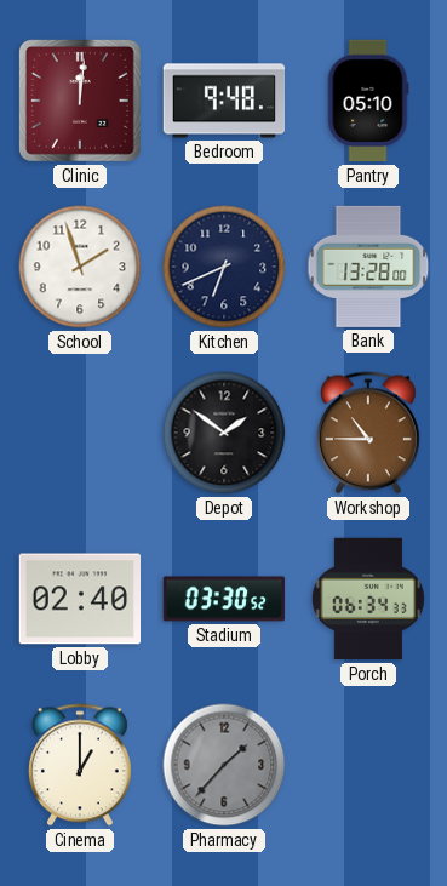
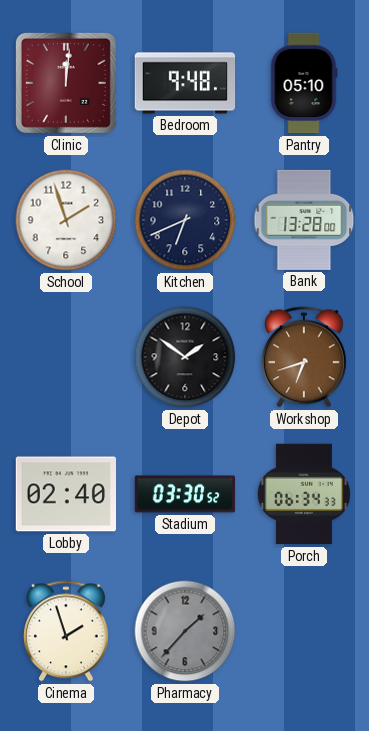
Workshop: 10:45 -> 6:42 (304, 357)
Cinema: 1:00 -> 1:57 (66, 631)
